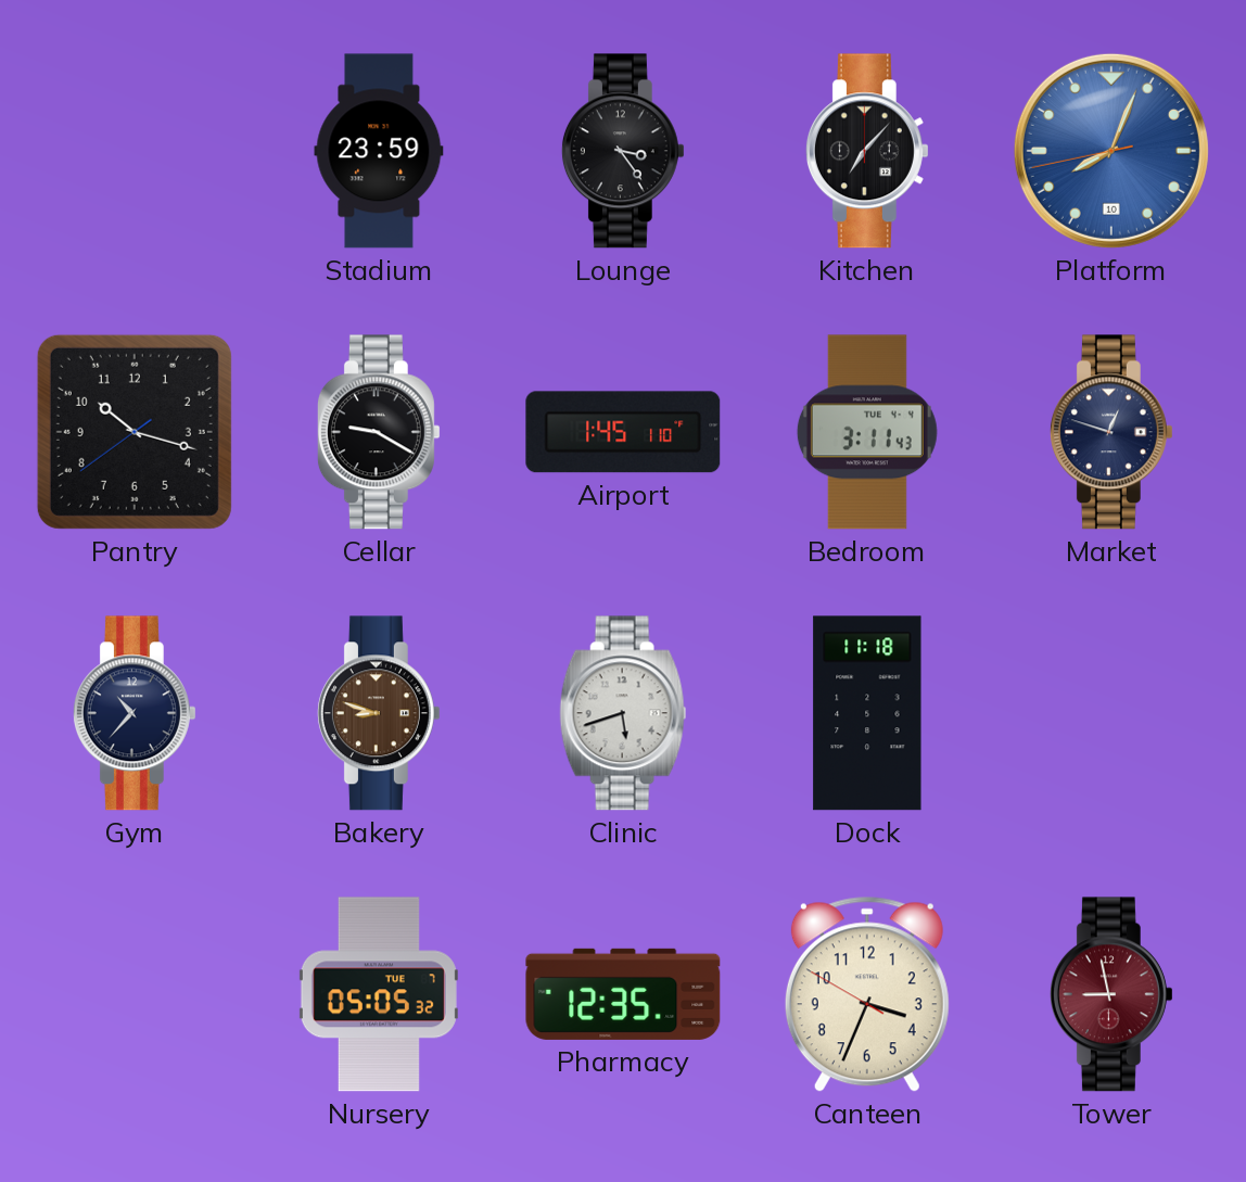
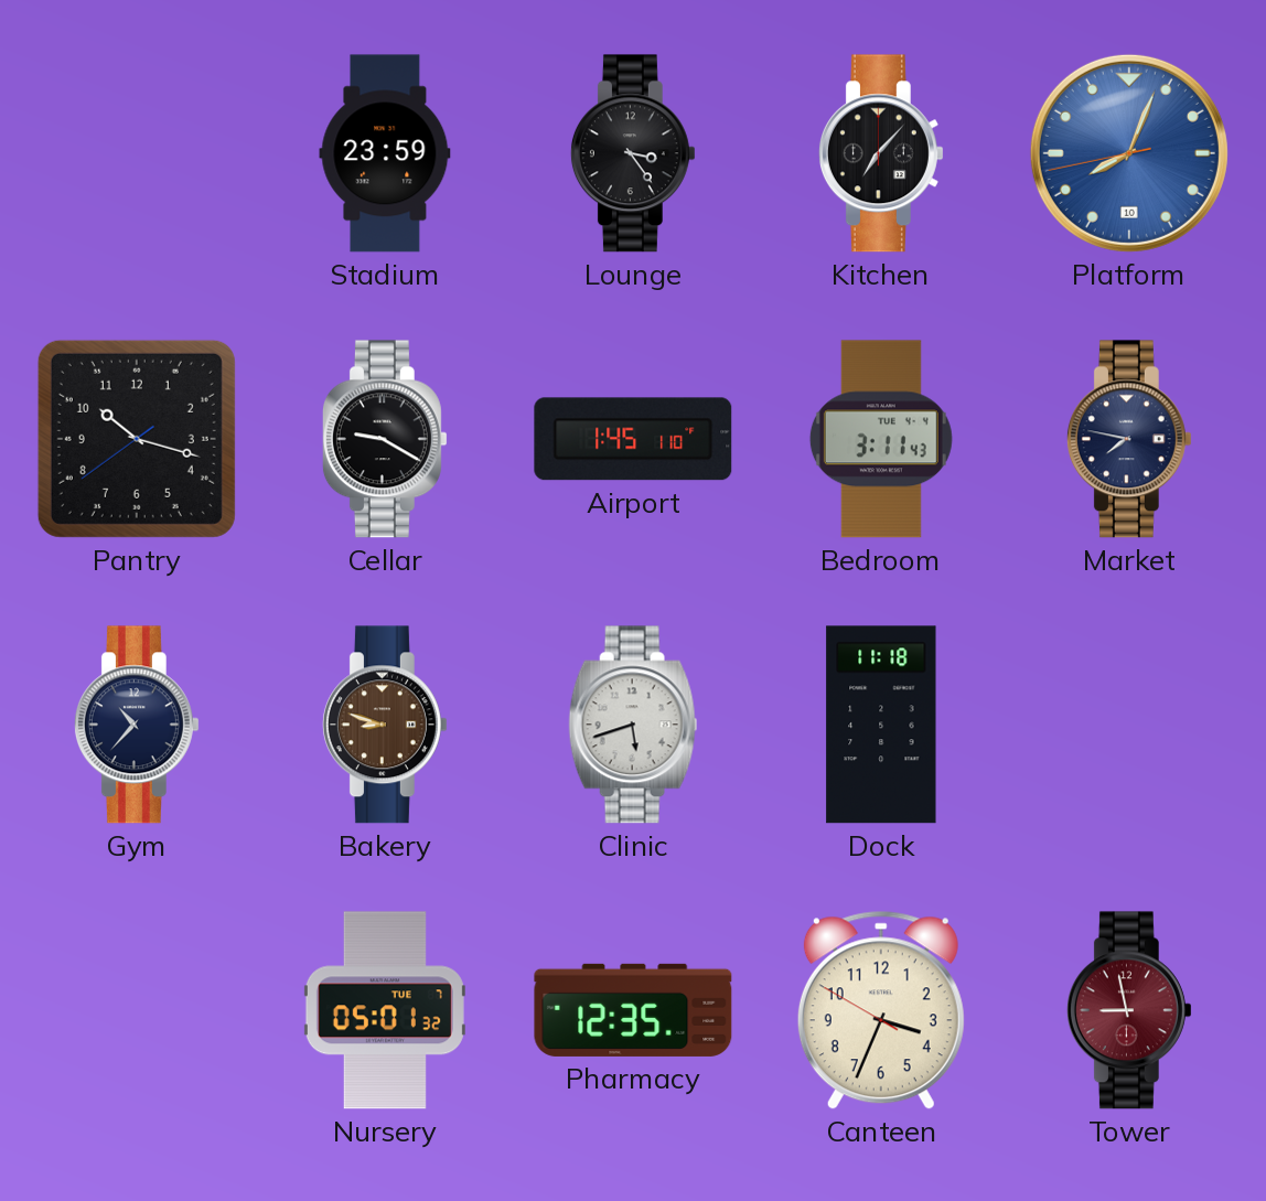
Market: 12:48 -> 7:47 (1129, 439)
Nursery: 05:05 -> 05:01 (385, 1010)
